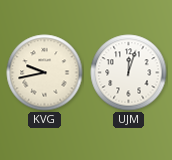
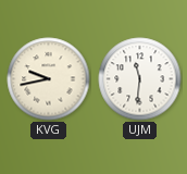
UJM: 12:03 -> 11:31 (140, 79)
